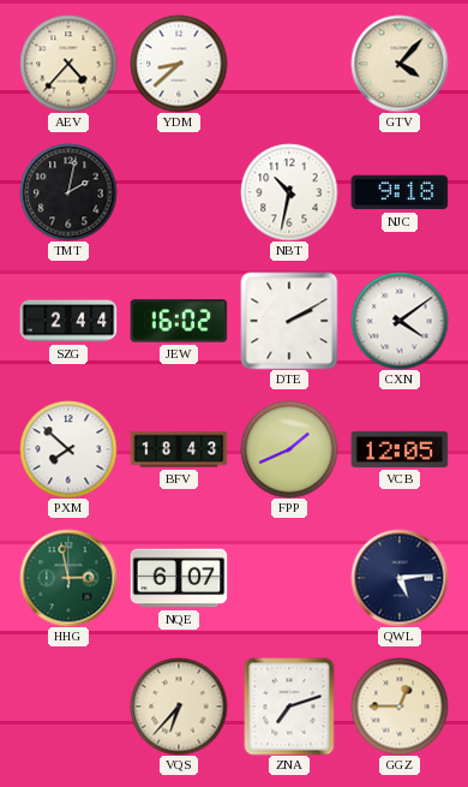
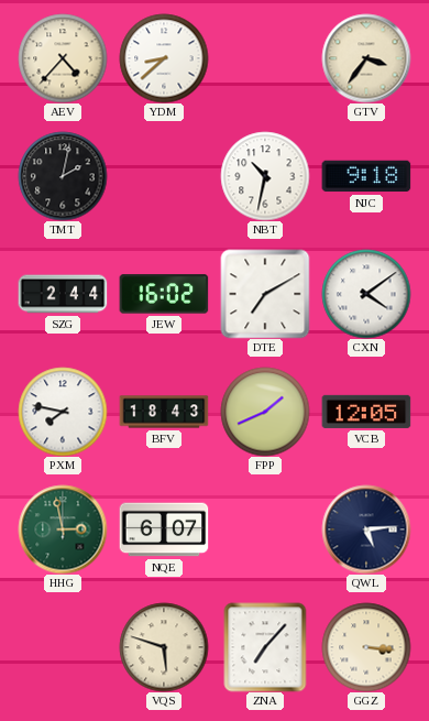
GTV: 4:07 -> 3:36 (366, 58)
DTE: 2:10 -> 7:10 (265, 294)
PXM: 7:52 -> 7:47 (63, 412)
VQS: 6:37 -> 5:48 (164, 647)
ZNA: 7:12 -> 7:07 (265, 647)
GGZ: 12:45 -> 3:16 (366, 647)
